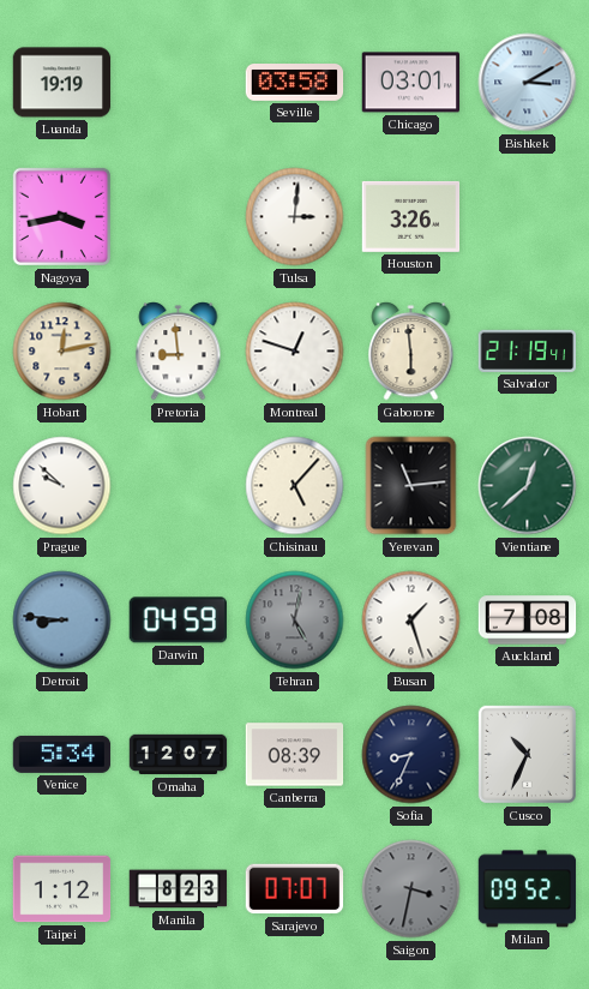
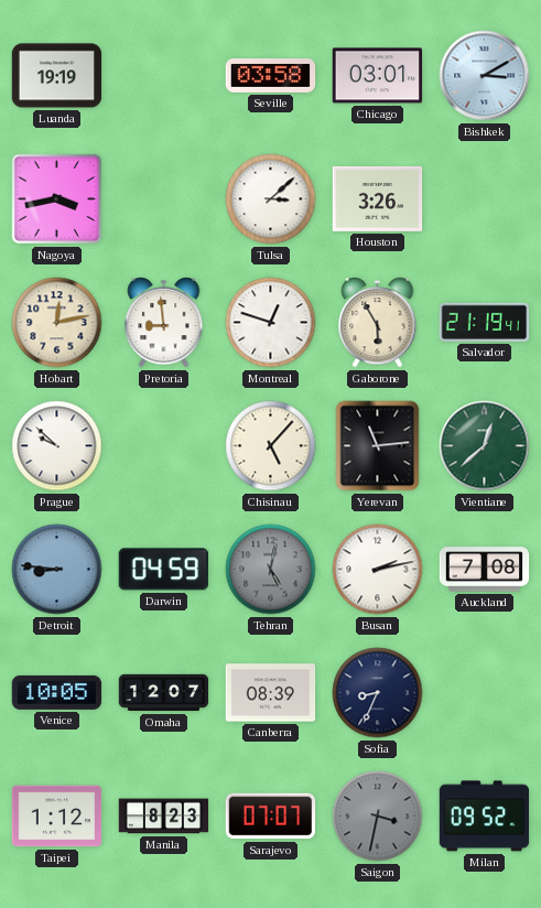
Tulsa: 3:01 -> 3:08 (271, 199)
Gaborone: 5:59 -> 5:55 (378, 323)
Busan: 1:27 -> 2:13 (378, 570)
Venice: 5:34 -> 10:05 (57, 692)
Cusco: 10:34 -> none (527, 754)
